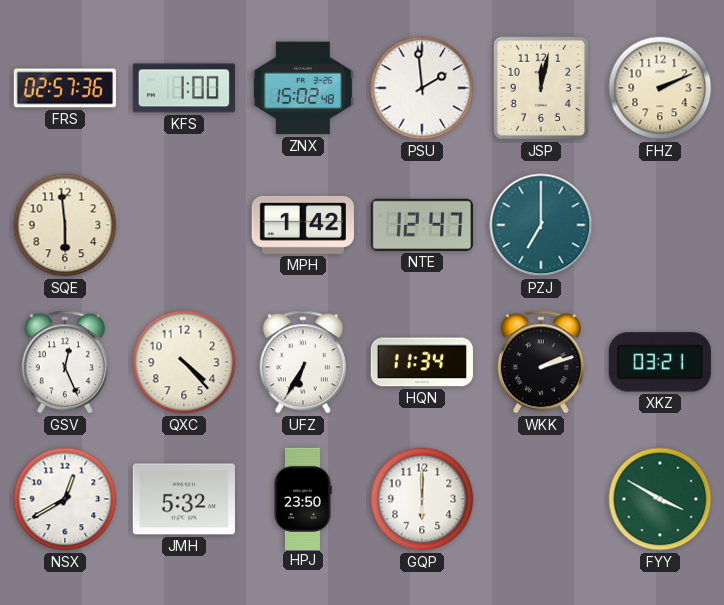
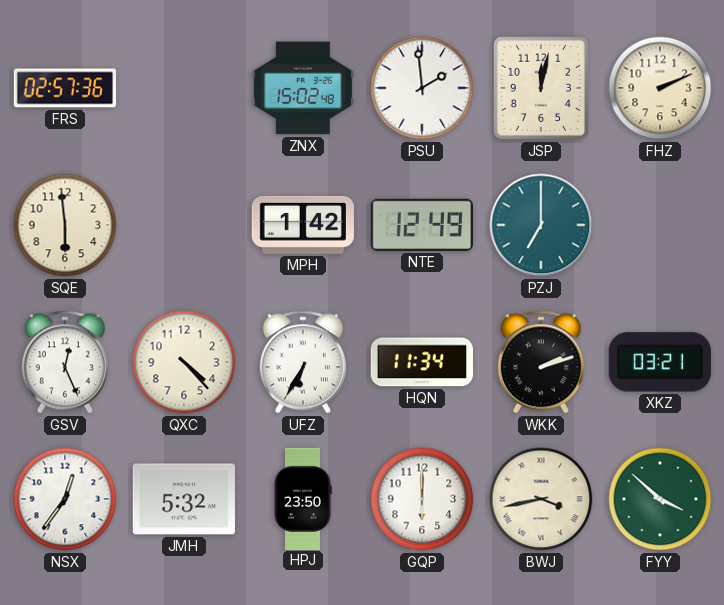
KFS: 1:00 -> none (184, 88)
NTE: 12:47 -> 12:49 (422, 225)
NSX: 12:40 -> 12:36 (65, 499)
BWJ: none -> 3:43 (541, 499)
FYY: 3:50 -> 3:52 (660, 499)
